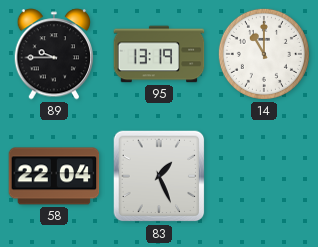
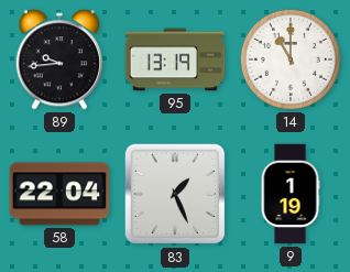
89: 9:45 -> 9:44 (59, 59)
9: none -> 1:19 (291, 194)
